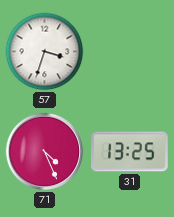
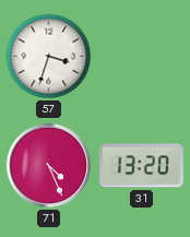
31: 13:25 -> 13:20 (142, 166)
